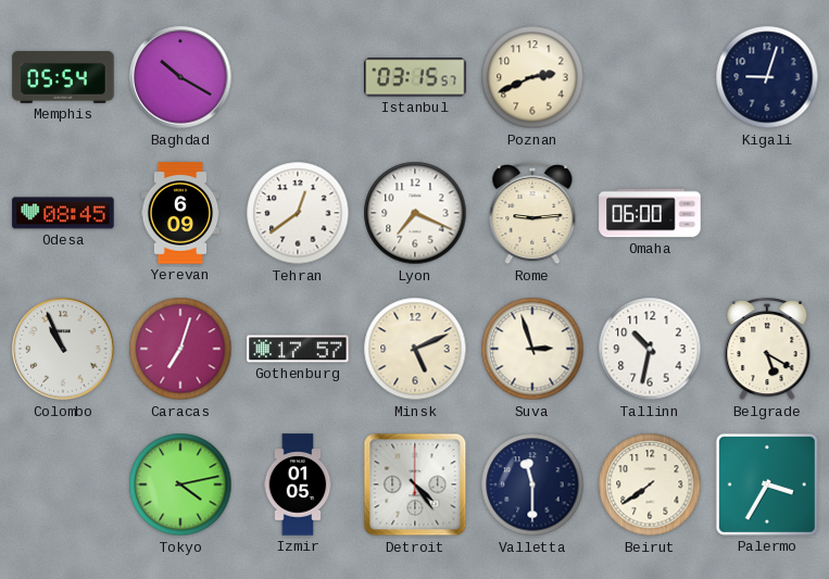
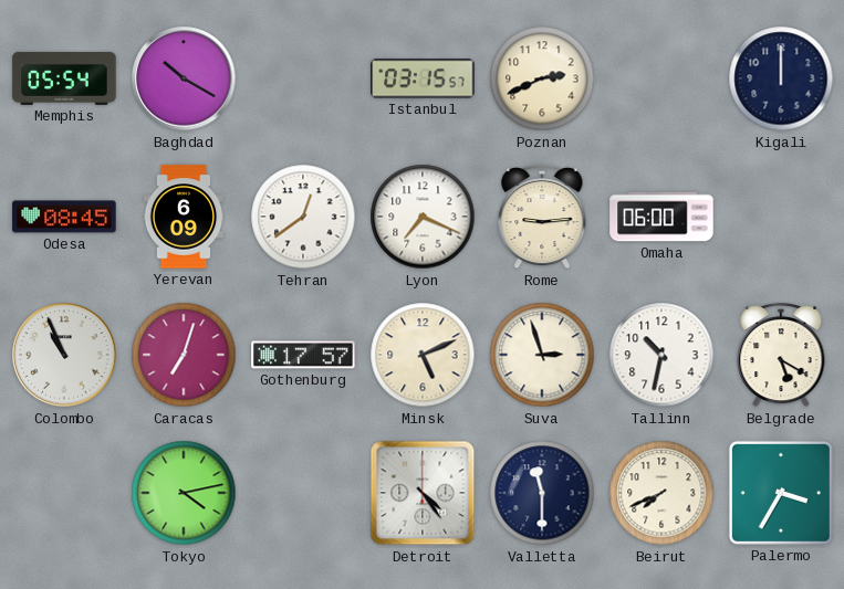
Kigali: 9:03 -> 12:00 (781, 78)
Izmir: 01:05 -> none (298, 484)
Beirut: 7:39 -> 7:41 (661, 493)
